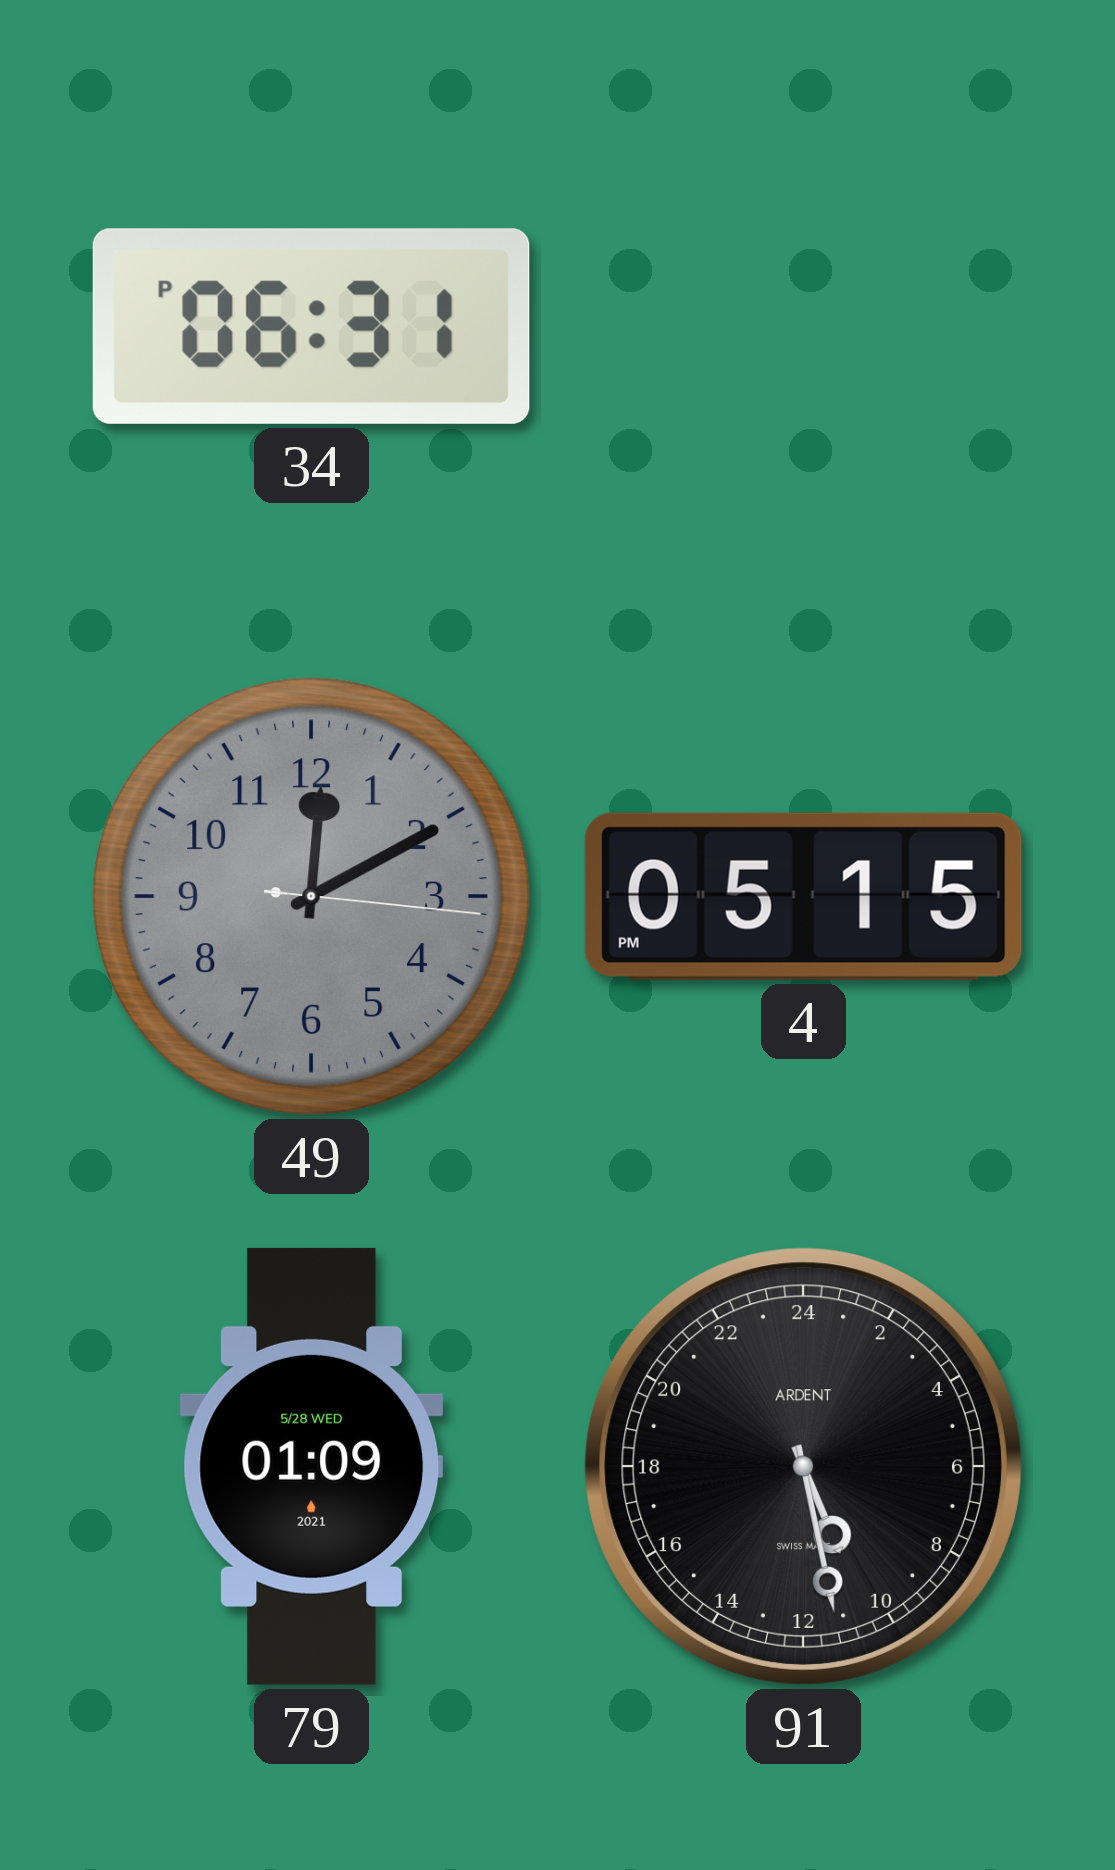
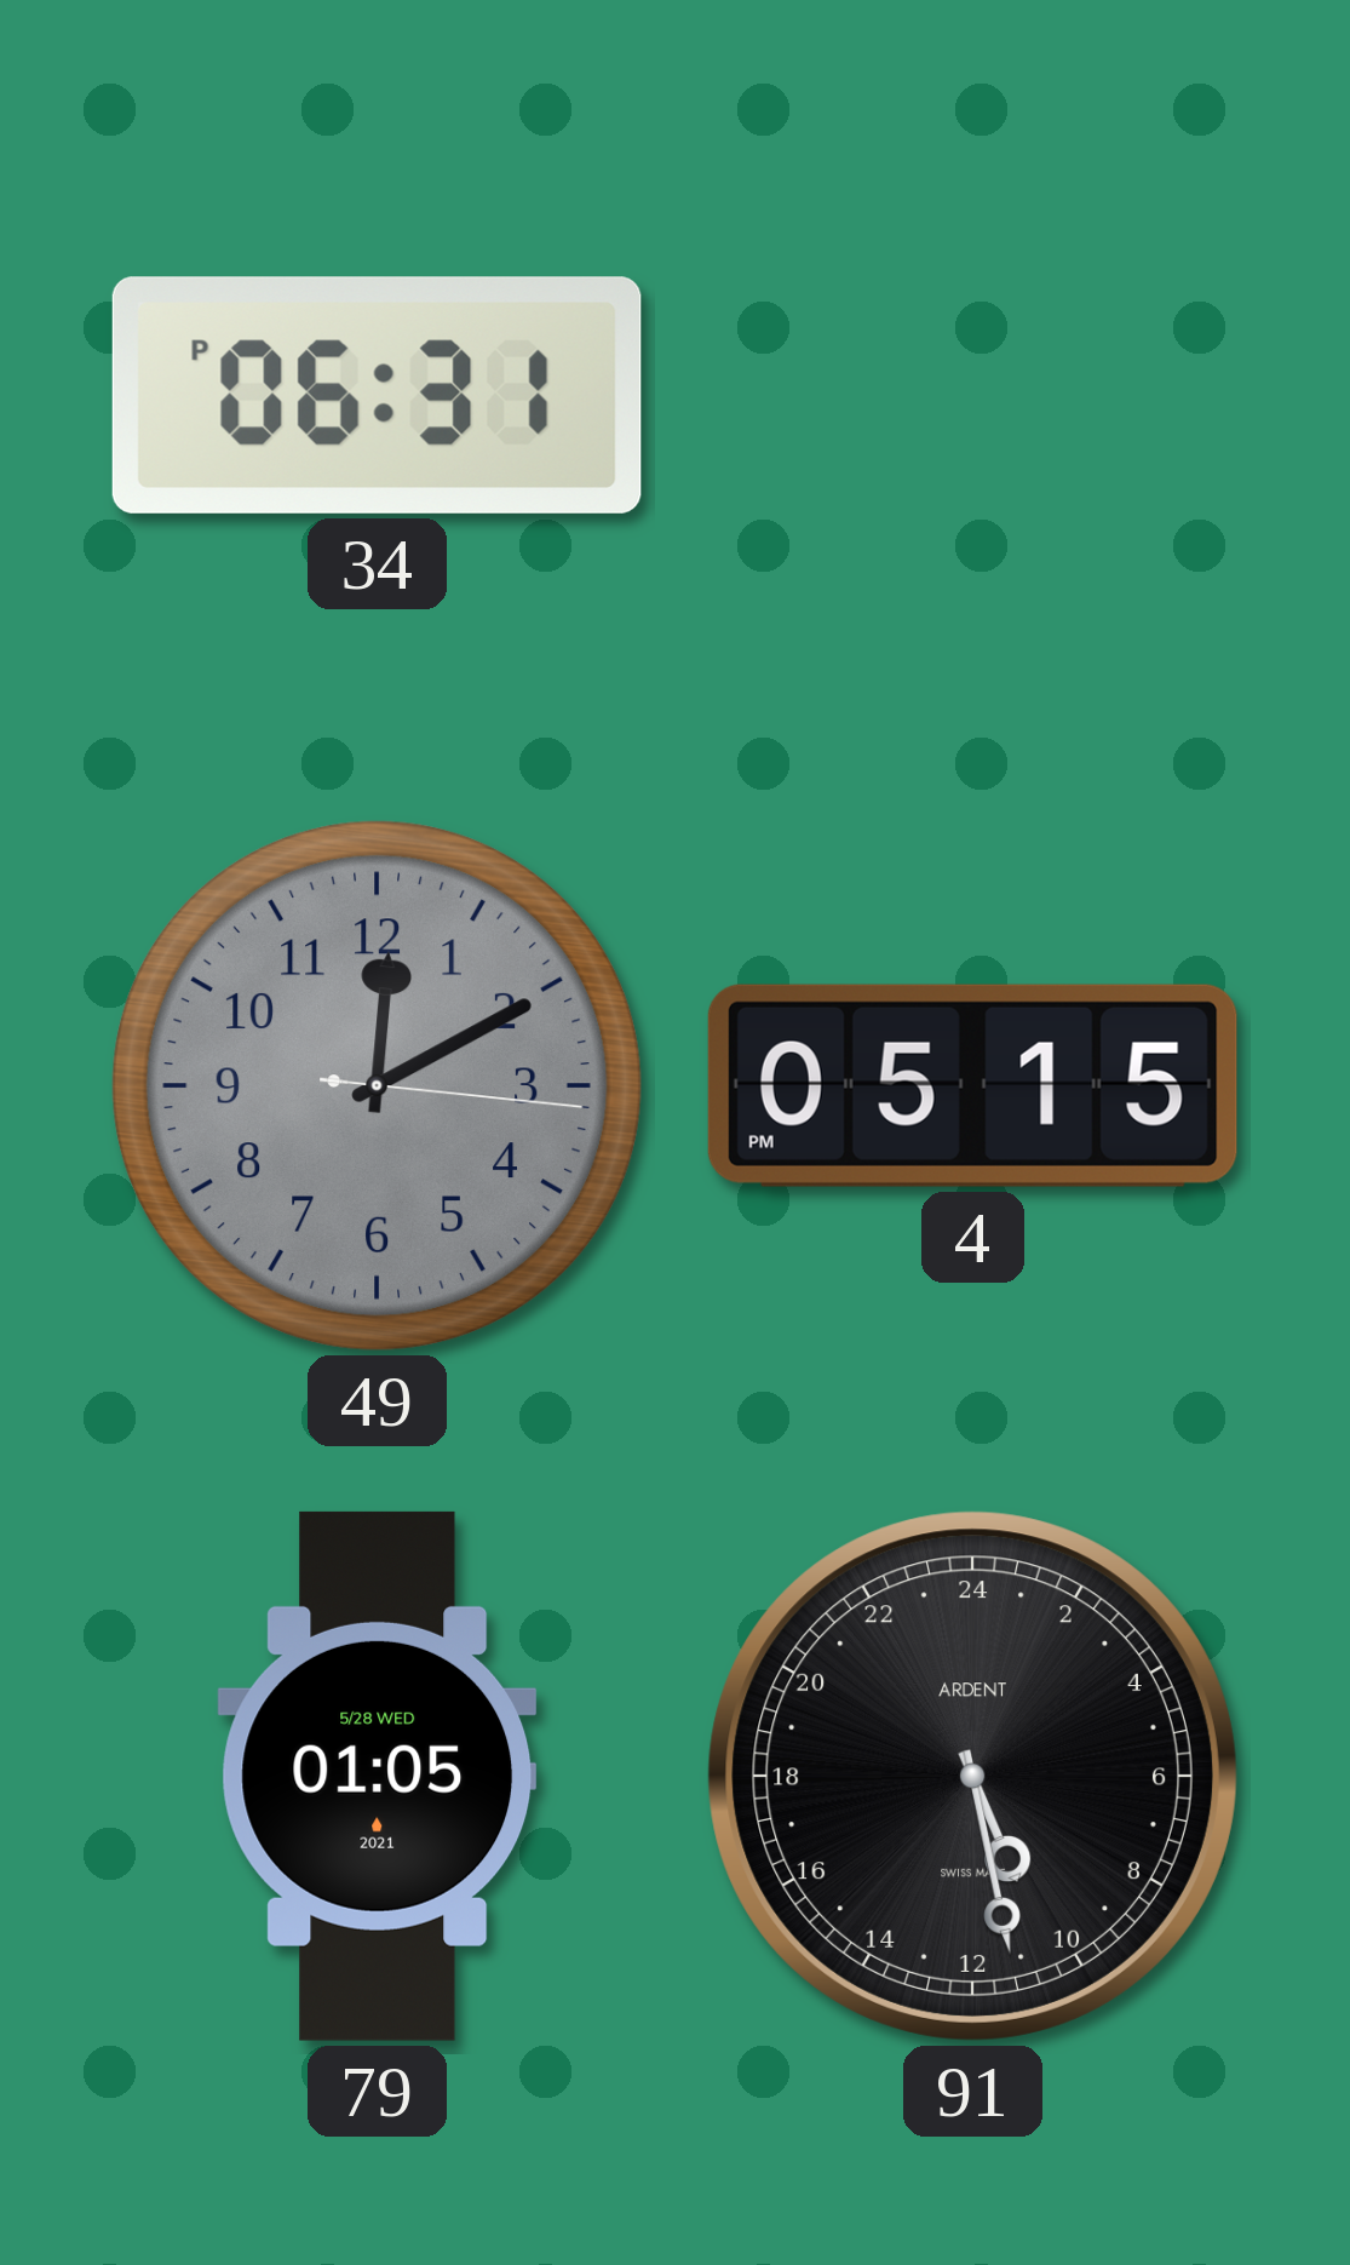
79: 01:09 -> 01:05 (378, 1776)
